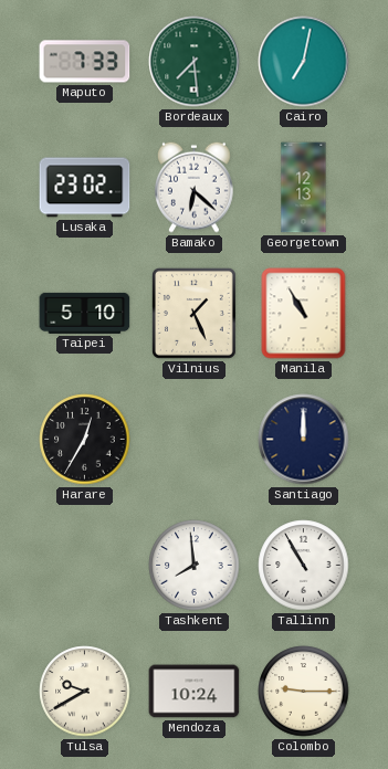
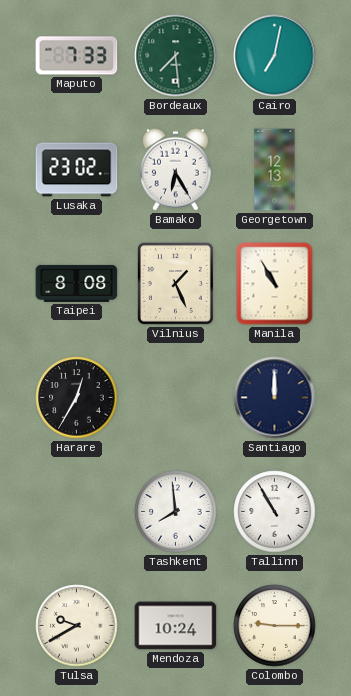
Bamako: 6:22 -> 6:25 (175, 169)
Taipei: 5:10 -> 8:08 (77, 283)
